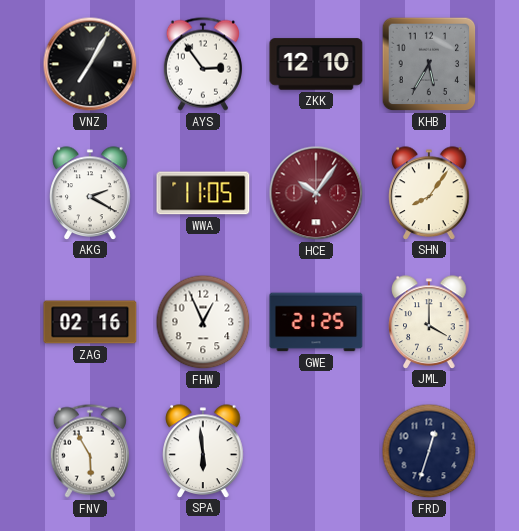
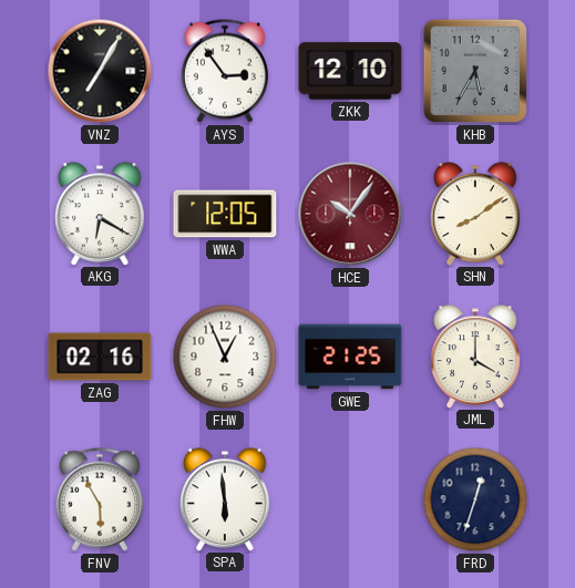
AKG: 2:20 -> 6:20 (100, 214)
WWA: 11:05 -> 12:05 (225, 214)
SHN: 8:06 -> 8:09 (475, 214)
